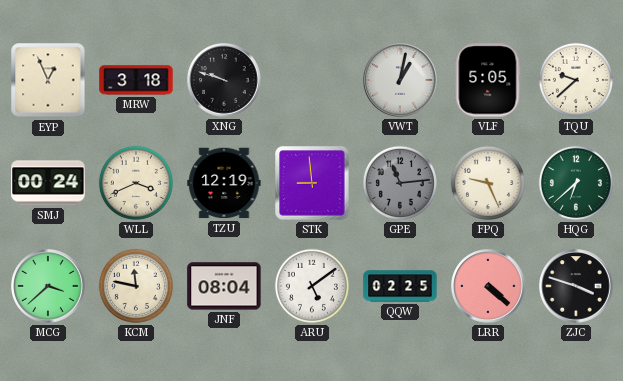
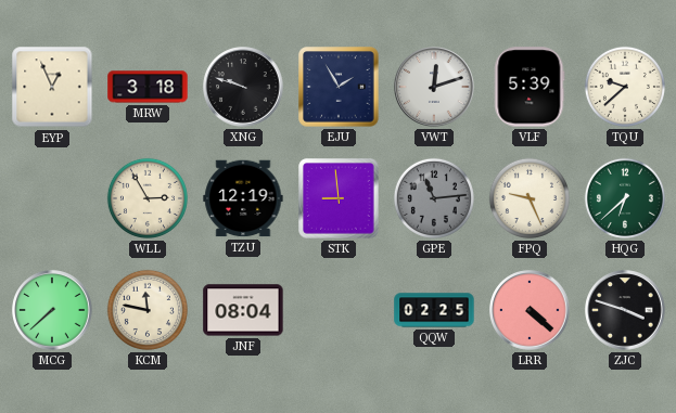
EJU: none -> 1:55 (339, 87)
VWT: 1:02 -> 12:12 (434, 87)
VLF: 5:05 -> 5:39 (530, 87)
SMJ: 00:24 -> none (48, 183)
WLL: 3:41 -> 2:55 (148, 198)
MCG: 3:38 -> 7:38 (52, 310)
ARU: 5:09 -> none (312, 286)
